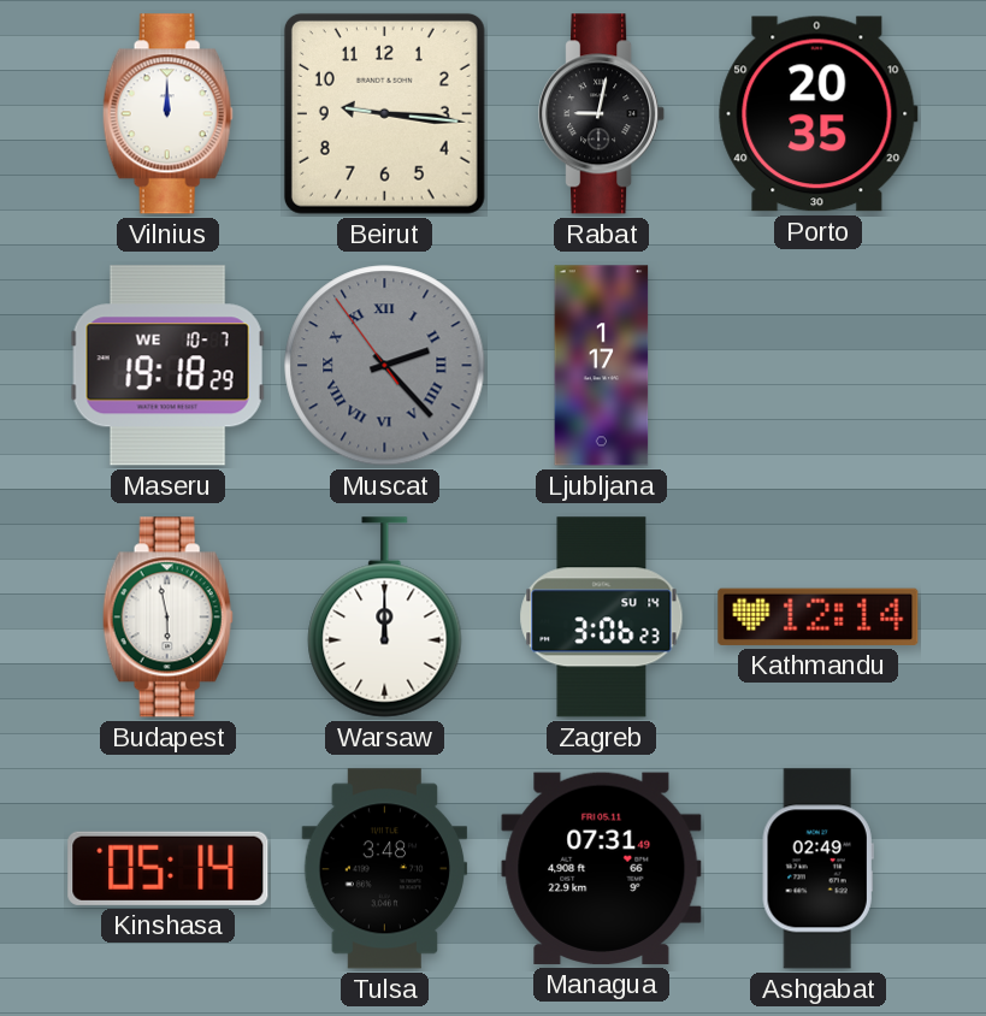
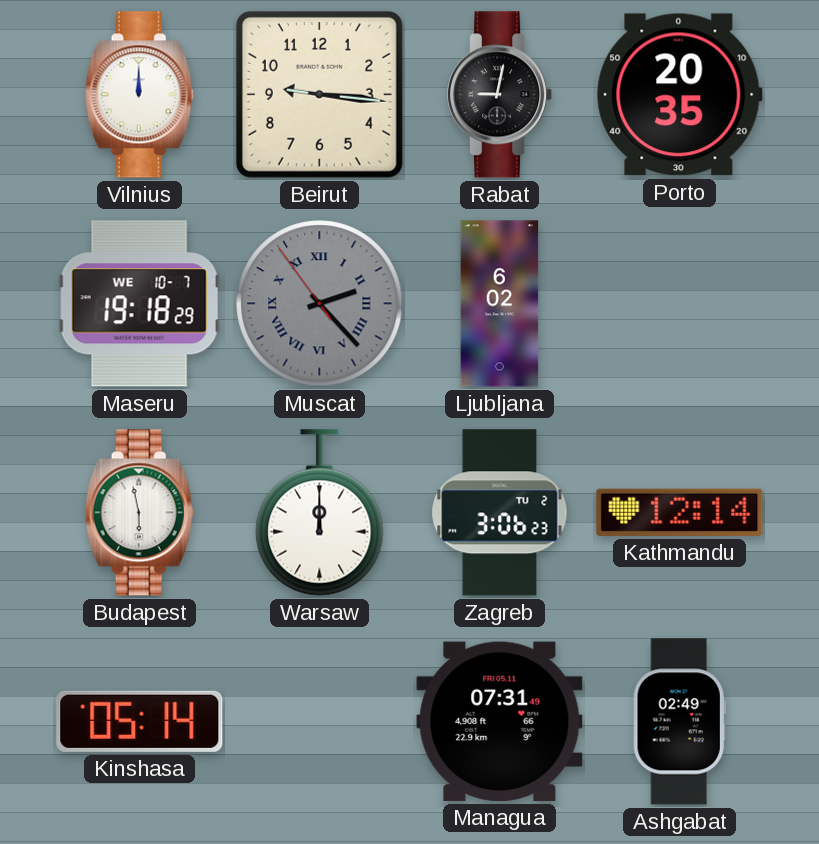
Ljubljana: 1:17 -> 6:02 (500, 304)
Zagreb date: SU 14 -> TU 2 (500, 513)
Tulsa: 3:48 -> none (385, 869)
